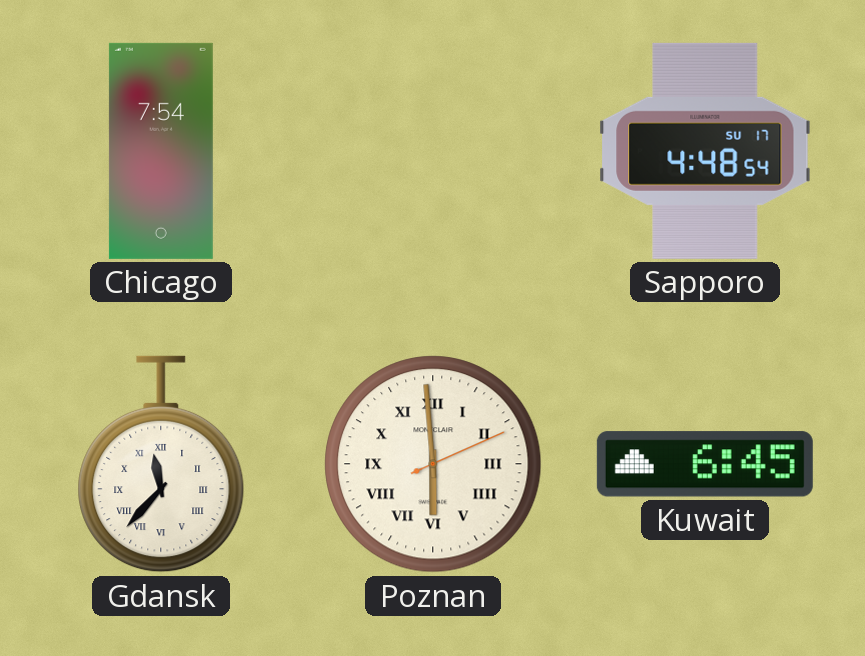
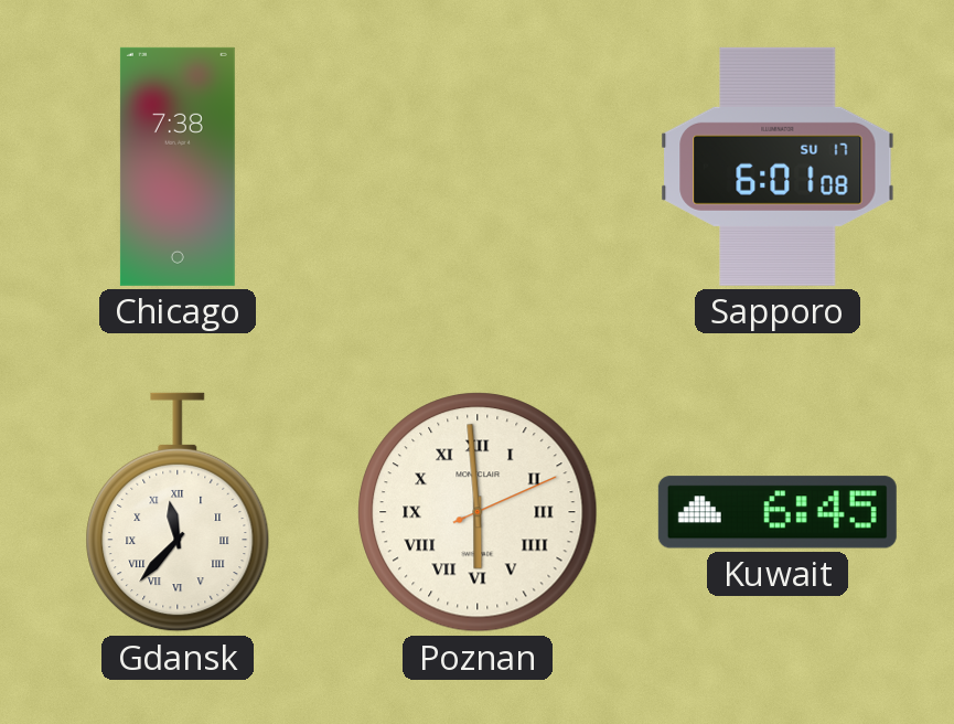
Chicago: 7:54 -> 7:38 (178, 167)
Sapporo: 4:48 -> 6:01 (778, 167)
